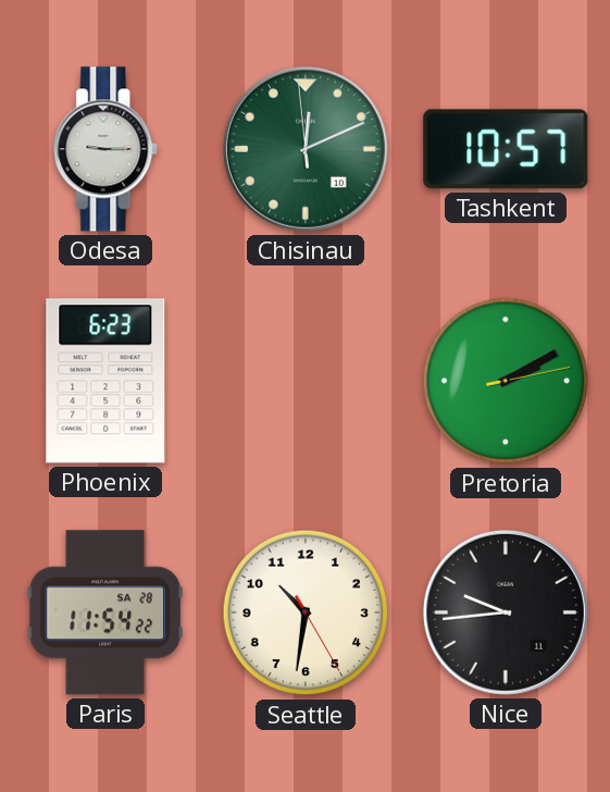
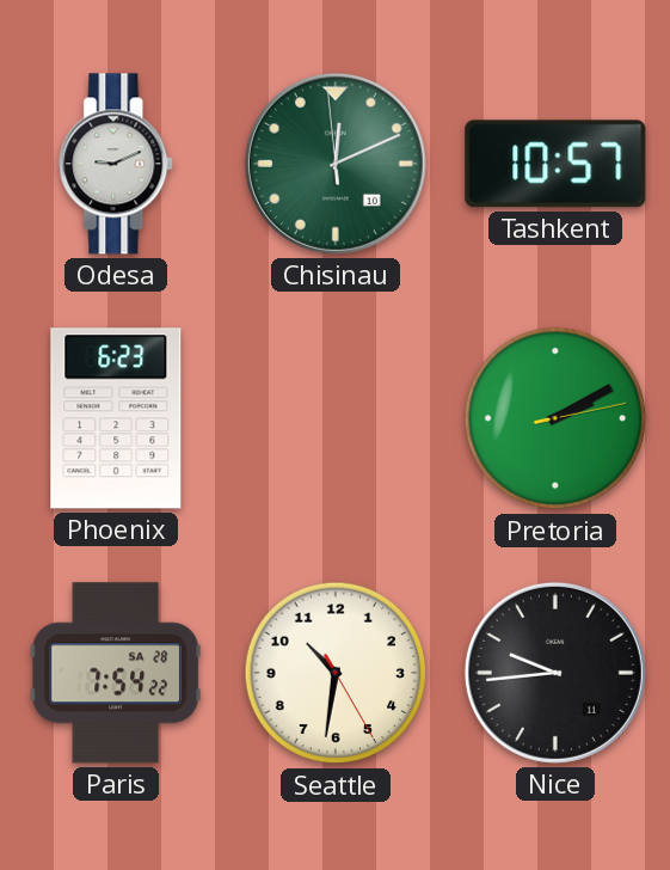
Odesa: 9:15 -> 9:11 (117, 164)
Paris: 11:54 -> 7:54 (116, 673)
